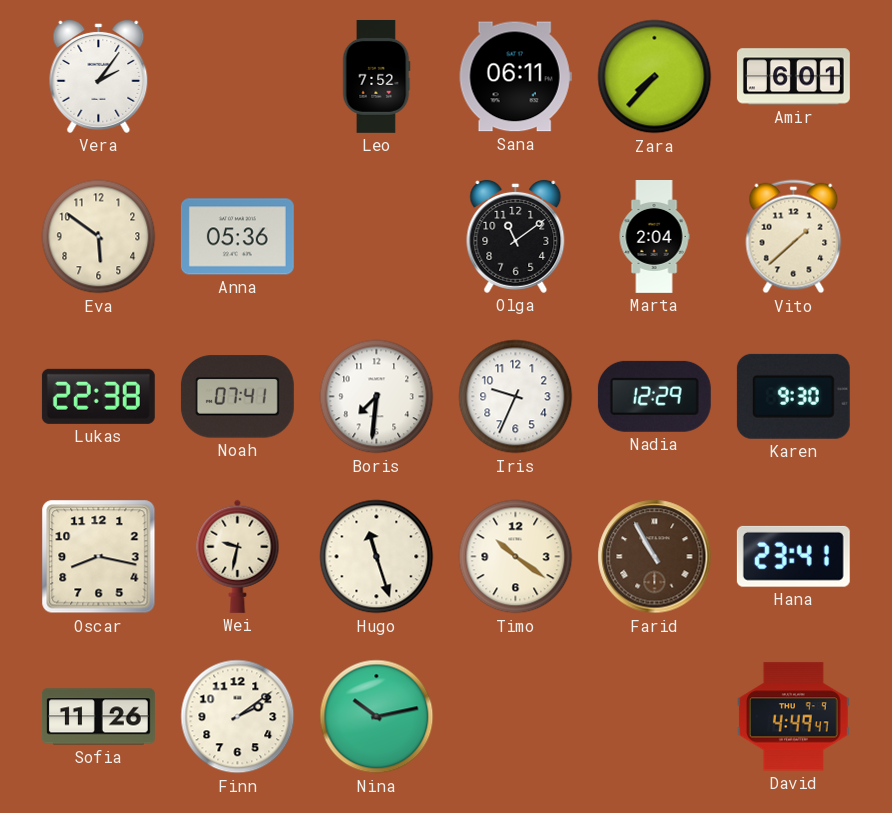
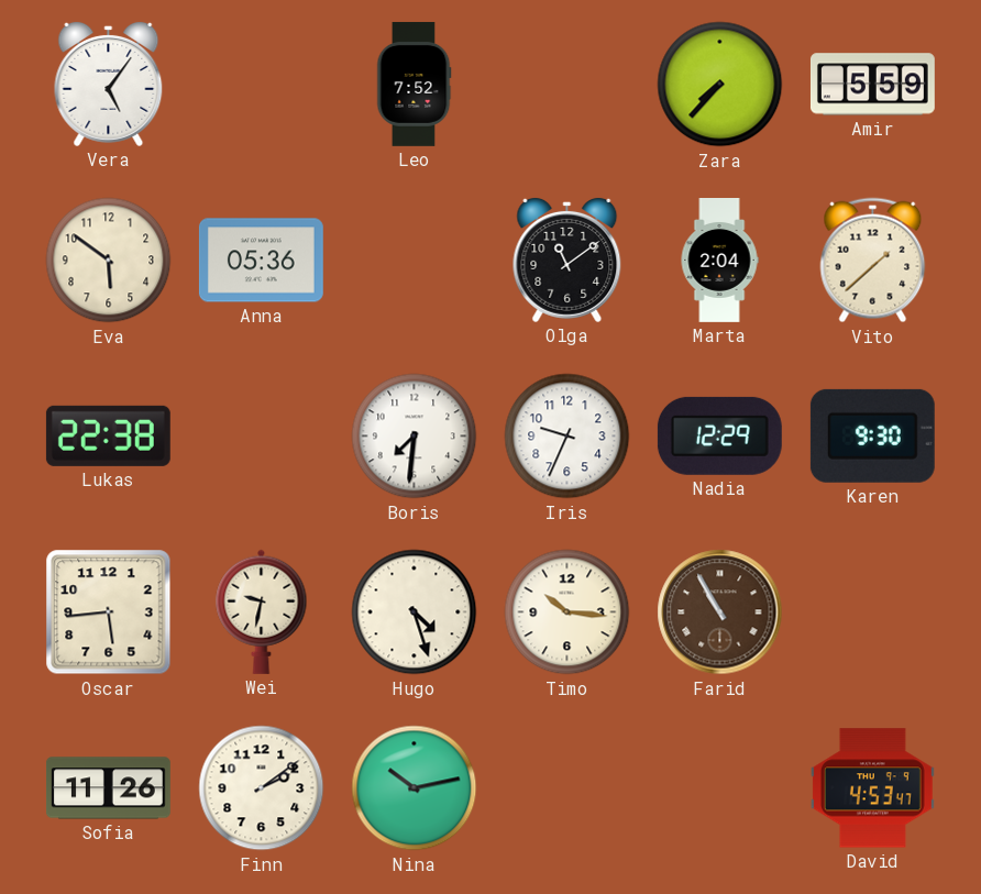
Vera: 2:06 -> 5:06 (109, 84)
Sana: 06:11 -> none (515, 77)
Amir: 6:01 -> 5:59 (872, 85)
Noah: 07:41 -> none (237, 397)
Oscar: 8:17 -> 5:44 (109, 612)
Hugo: 11:27 -> 4:27 (415, 612)
Timo: 10:21 -> 10:16 (567, 612)
Hana: 23:41 -> none (793, 556)
David: 4:49 -> 4:53 (872, 788)
